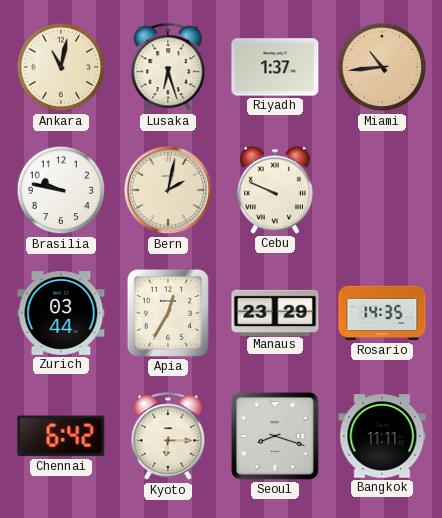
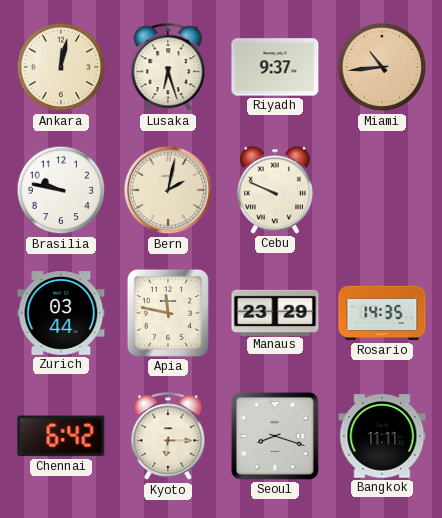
Ankara: 11:02 -> 12:02 (61, 67)
Riyadh: 1:37 -> 9:37 (275, 67)
Apia: 12:35 -> 11:47 (168, 313)
